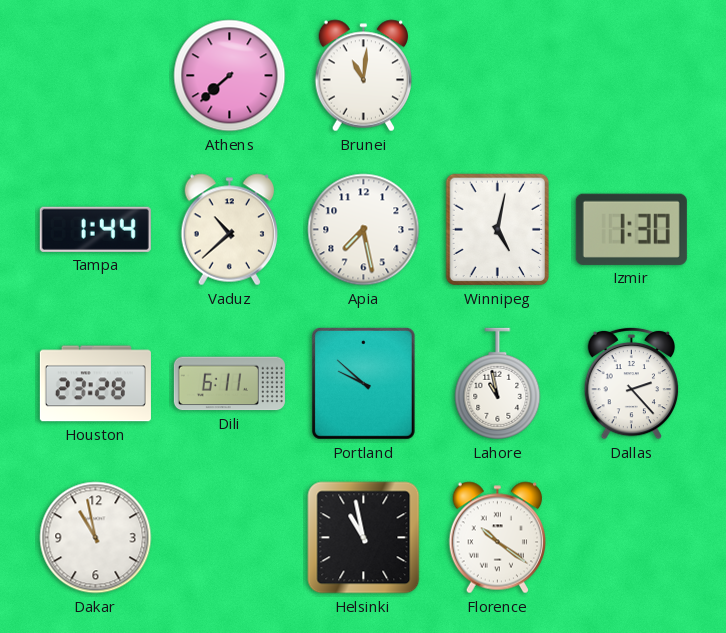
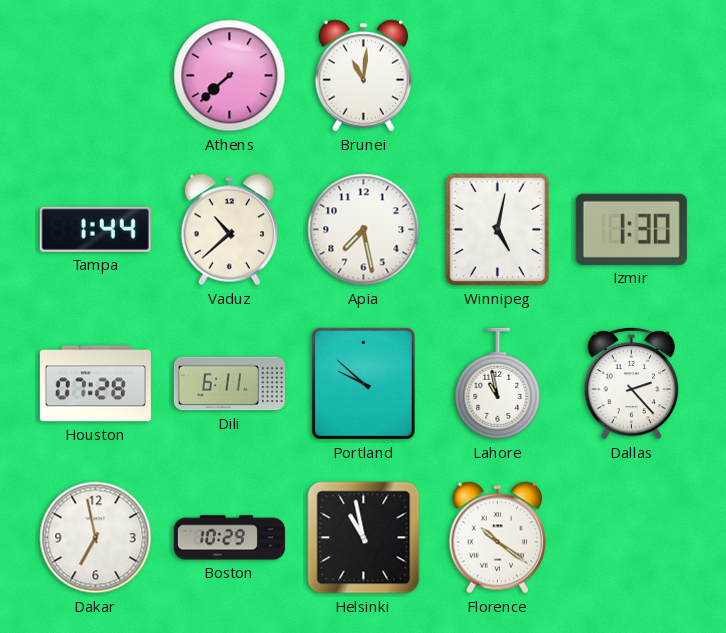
Houston: 23:28 -> 07:28 (95, 384)
Dakar: 10:58 -> 6:58 (96, 538)
Boston: none -> 10:29 (229, 538)
